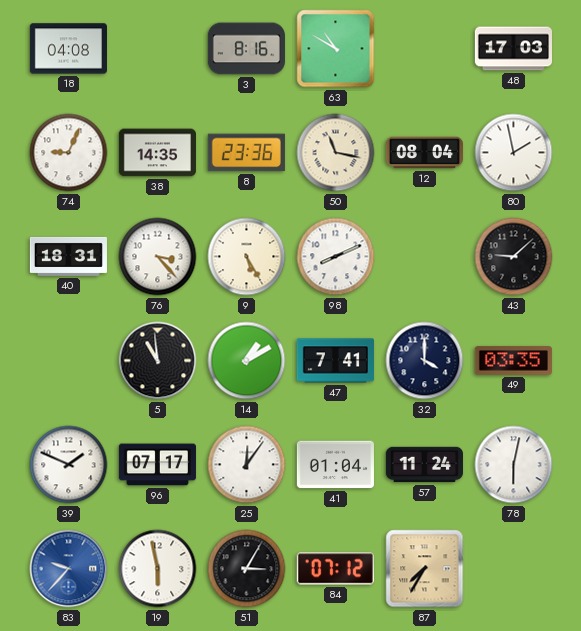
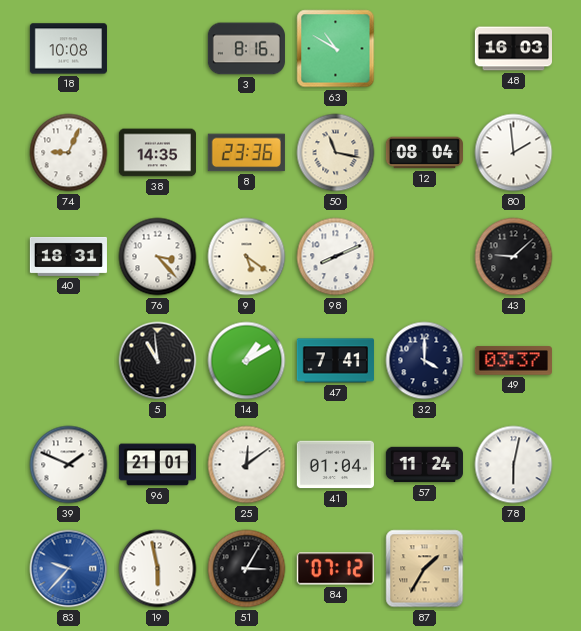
18: 04:08 -> 10:08 (68, 49)
48: 17:03 -> 16:03 (513, 49)
80: 1:58 -> 1:59 (514, 153)
9: 5:25 -> 5:21 (247, 257)
49: 03:35 -> 03:37 (513, 361)
96: 07:17 -> 21:01 (157, 465)
25: 12:06 -> 12:09 (247, 465)
87: 7:35 -> 1:35 (425, 569)
